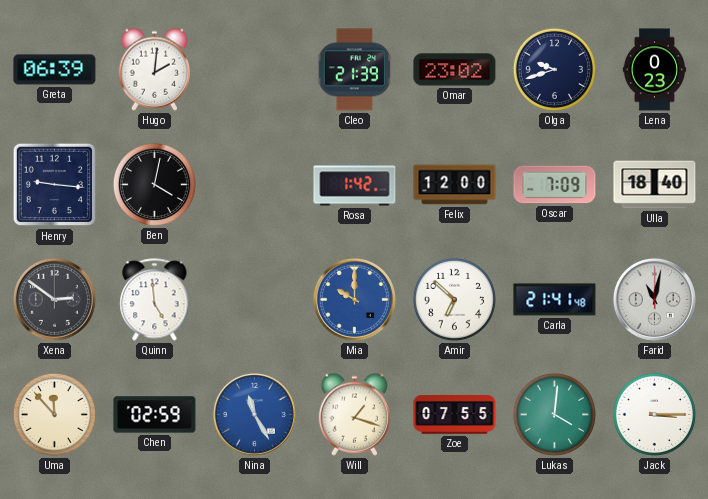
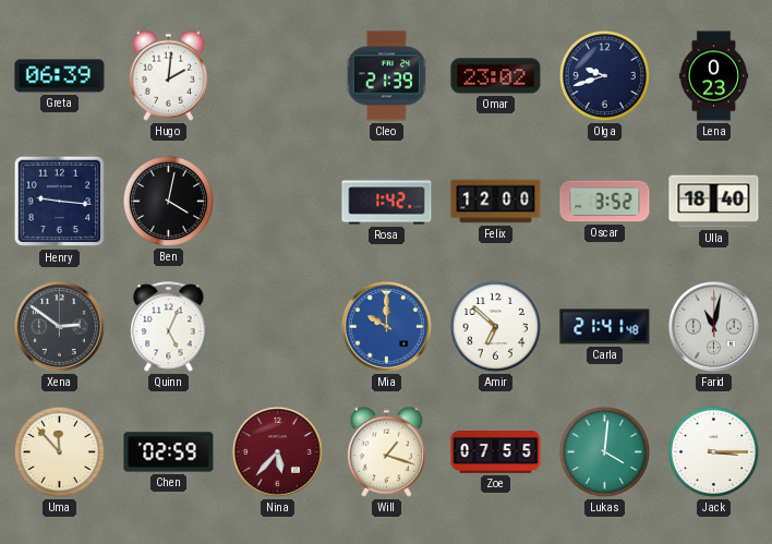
Oscar: 7:09 -> 3:52 (605, 202)
Quinn: 4:59 -> 5:04 (169, 327)
Nina: 11:25 -> 5:37 (277, 451)
Nina dial: blue -> burgundy (277, 451)
